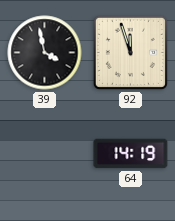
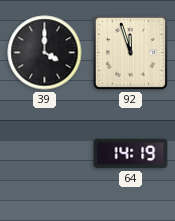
39: 3:58 -> 4:00 (45, 53)
